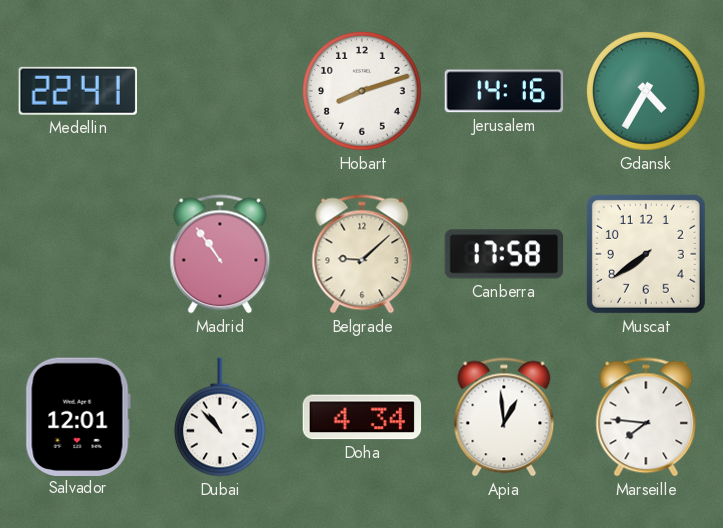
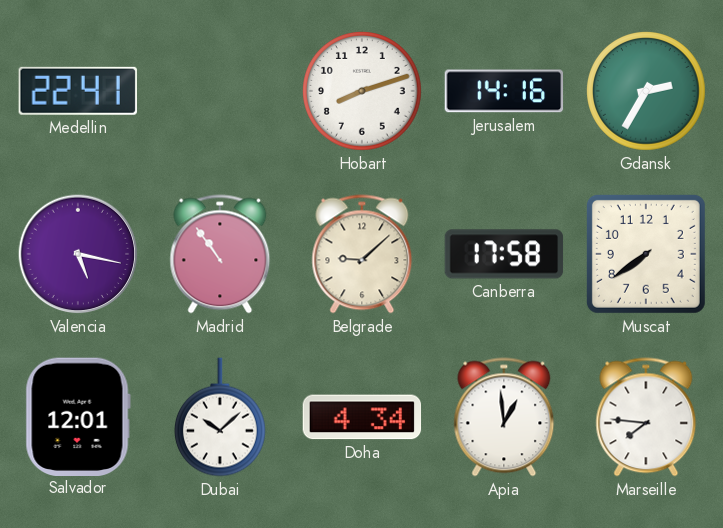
Gdansk: 4:35 -> 2:35 (646, 91)
Valencia: none -> 5:17 (78, 254)
Dubai: 10:53 -> 10:08 (220, 417)
